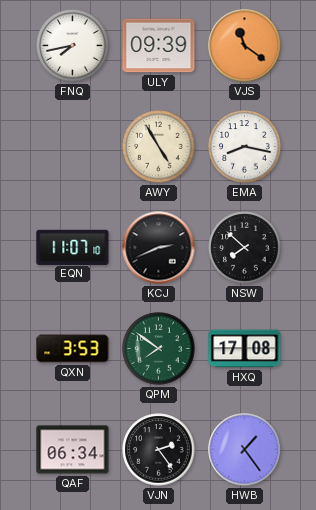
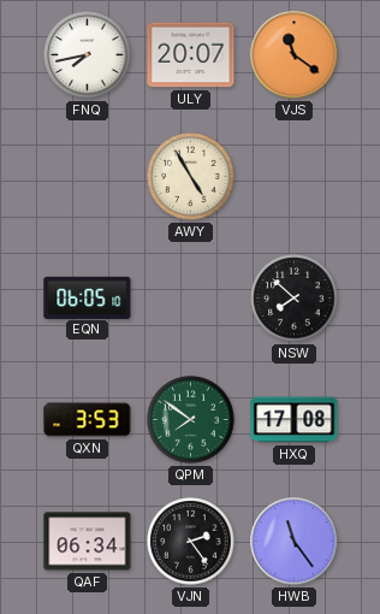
ULY: 09:39 -> 20:07 (191, 55)
EMA: 8:17 -> none (245, 147)
EQN: 11:07 -> 06:05 (88, 297)
KCJ: 2:41 -> none (159, 248)
HWB: 1:24 -> 11:24 (295, 542)
